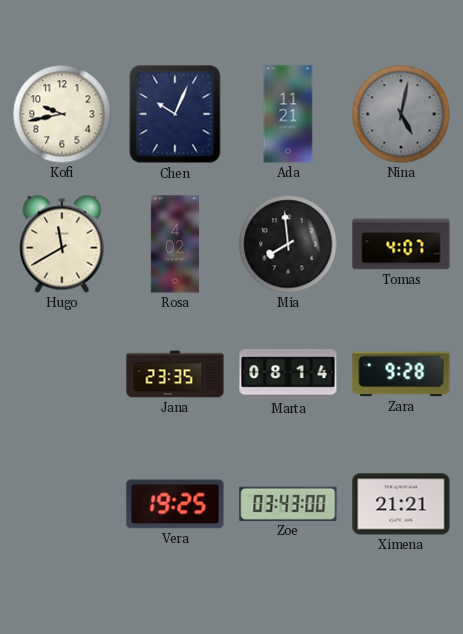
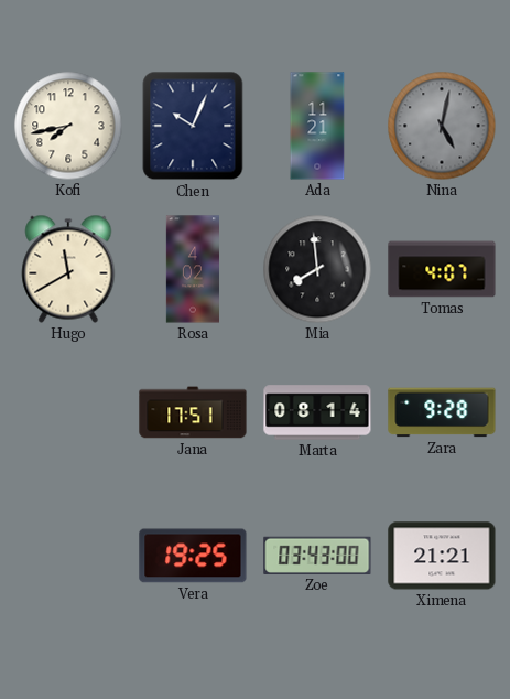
Kofi: 9:43 -> 7:43 (68, 126)
Jana: 23:35 -> 17:51 (193, 412)
